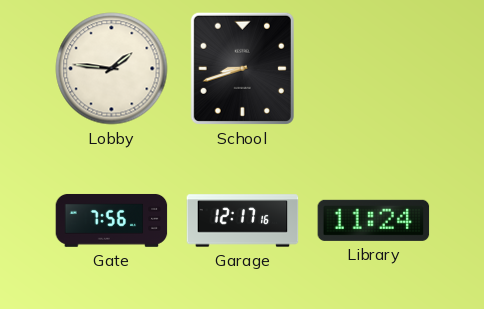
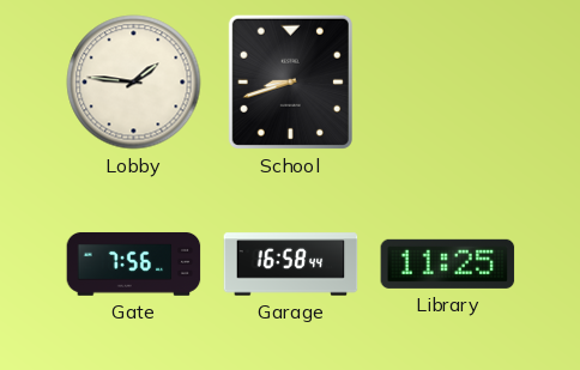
Garage: 12:17 -> 16:58 (291, 265)
Library: 11:24 -> 11:25 (448, 263)
